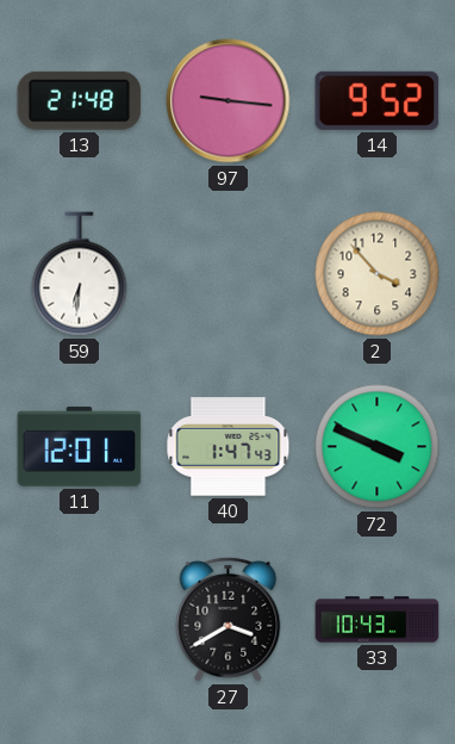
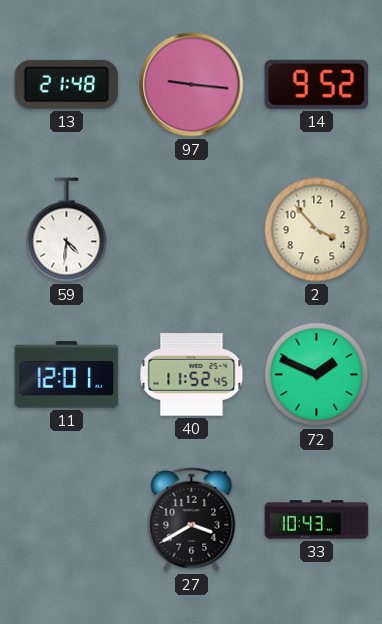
59: 6:31 -> 4:31 (67, 230)
40: 1:47 -> 11:52 (192, 375)
72: 3:49 -> 1:49 (317, 375)
